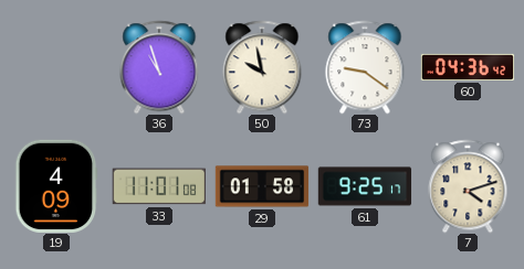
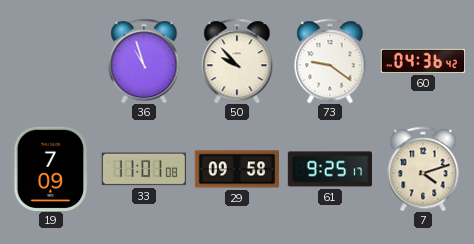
50: 9:58 -> 9:53 (237, 61)
19: 4:09 -> 7:09 (51, 168)
29: 01:58 -> 09:58 (237, 169)
